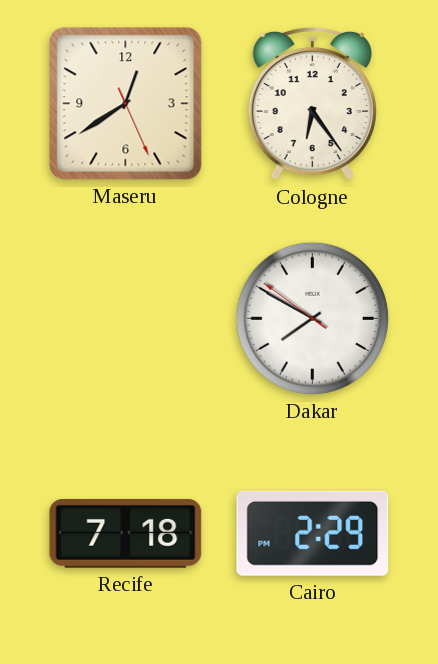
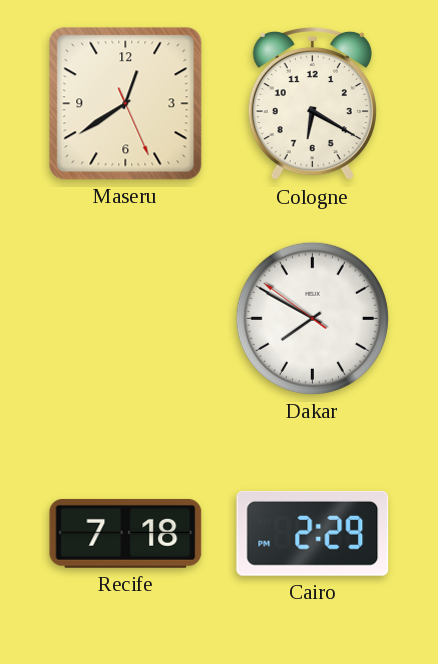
Cologne: 6:24 -> 6:20 (312, 104)
